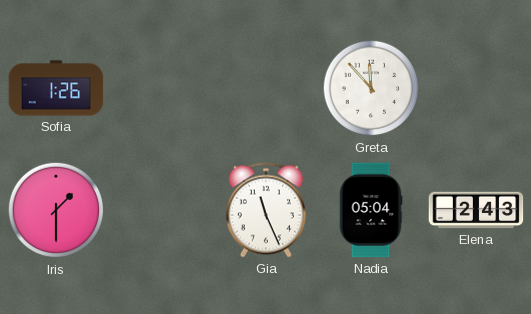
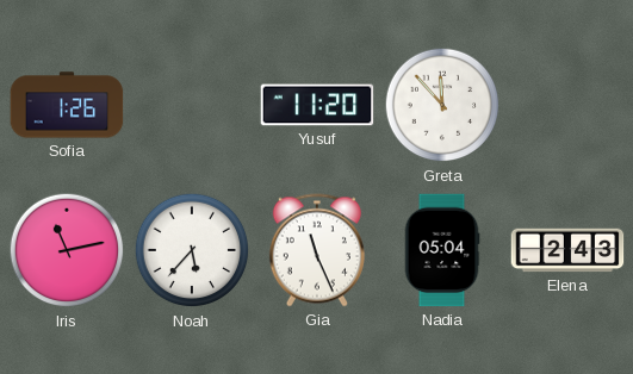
Yusuf: none -> 11:20 (317, 105)
Iris: 1:30 -> 11:13 (67, 250)
Noah: none -> 5:37 (192, 250)
